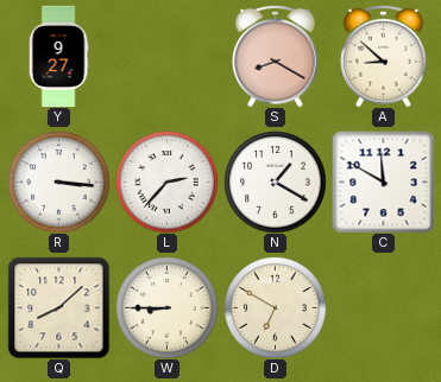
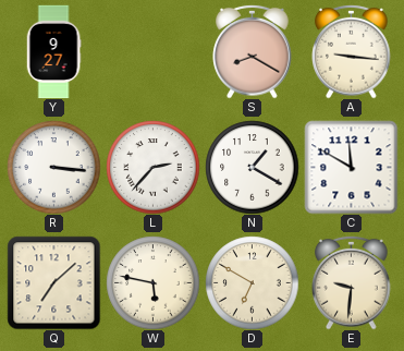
A: 8:52 -> 9:16 (352, 51)
Q: 8:08 -> 7:08 (53, 282)
W: 8:45 -> 5:47 (152, 282)
E: none -> 9:31 (352, 282)
